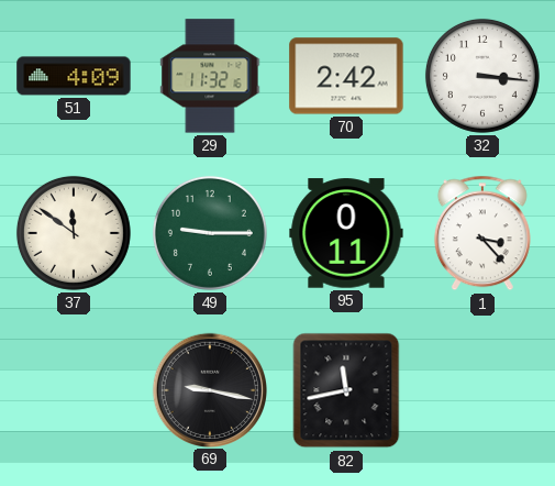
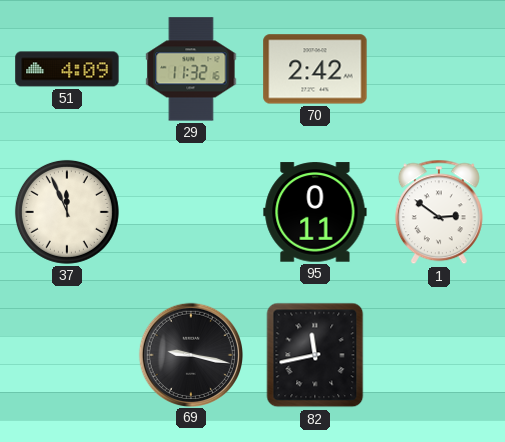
32: 3:16 -> none (482, 76)
37: 11:51 -> 11:56 (67, 212)
49: 9:15 -> none (210, 233)
1: 3:23 -> 2:51 (439, 212)
